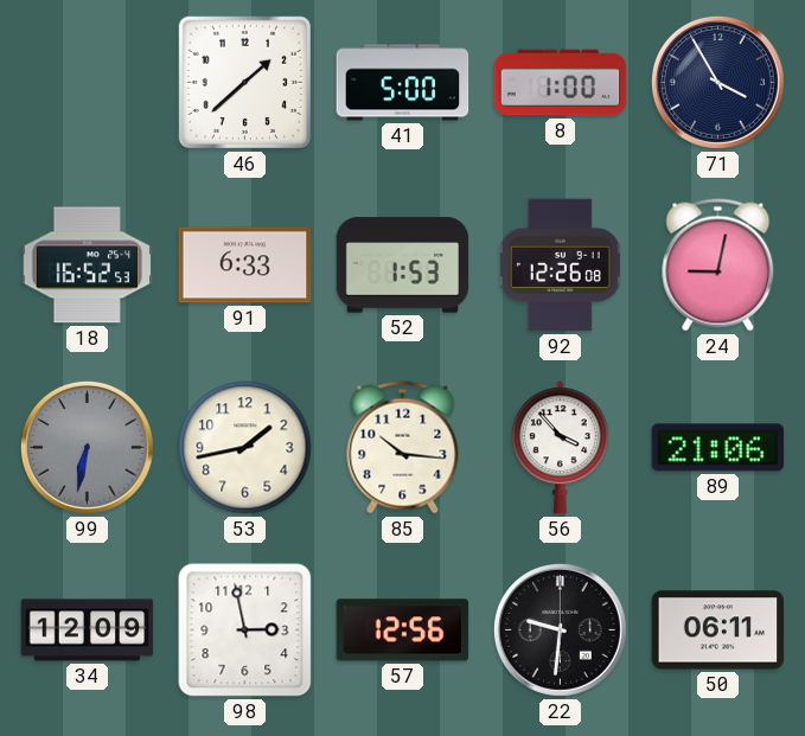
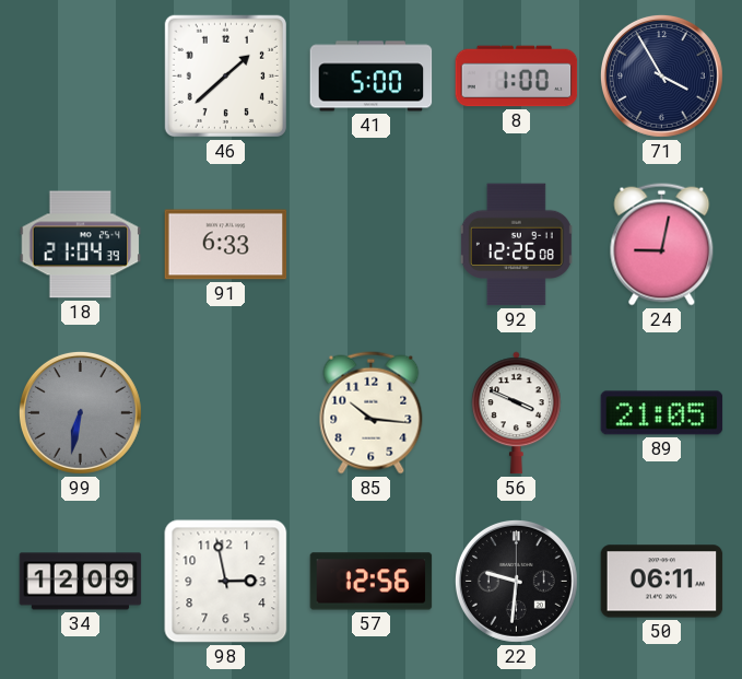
18: 16:52 -> 21:04 (81, 245)
52: 1:53 -> none (403, 265)
53: 1:43 -> none (245, 448)
56: 3:53 -> 3:49 (517, 413)
89: 21:06 -> 21:05 (662, 413)
